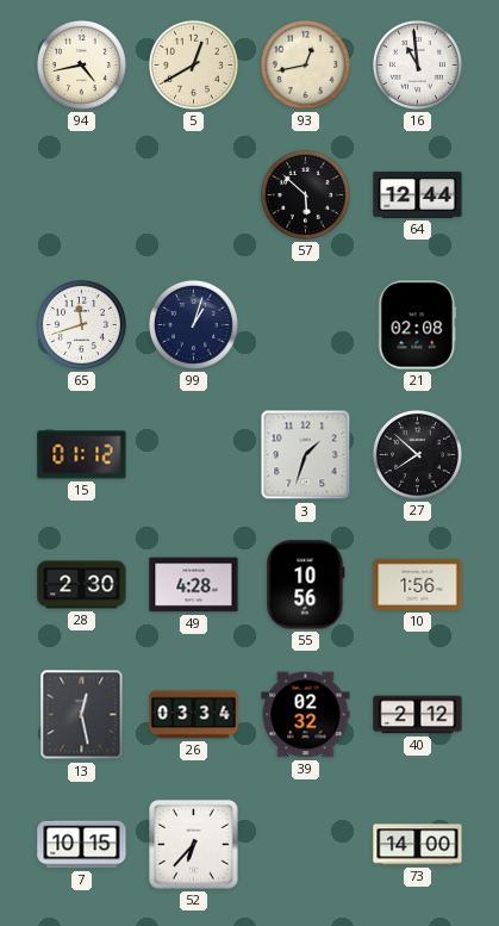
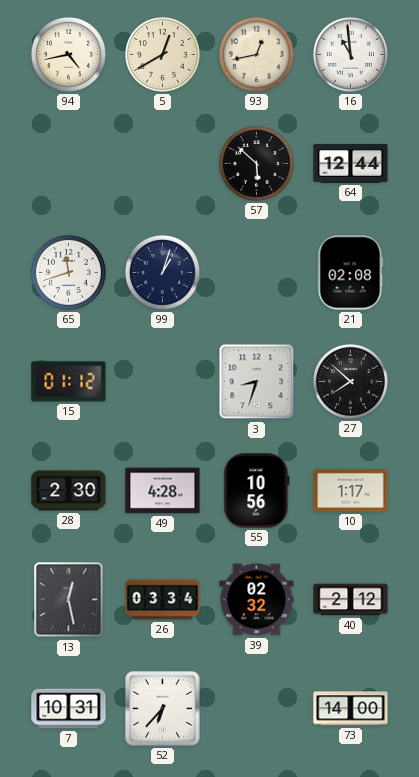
3: 1:33 -> 8:33 (257, 382)
10: 1:56 -> 1:17 (351, 490)
7: 10:15 -> 10:31 (69, 709)
